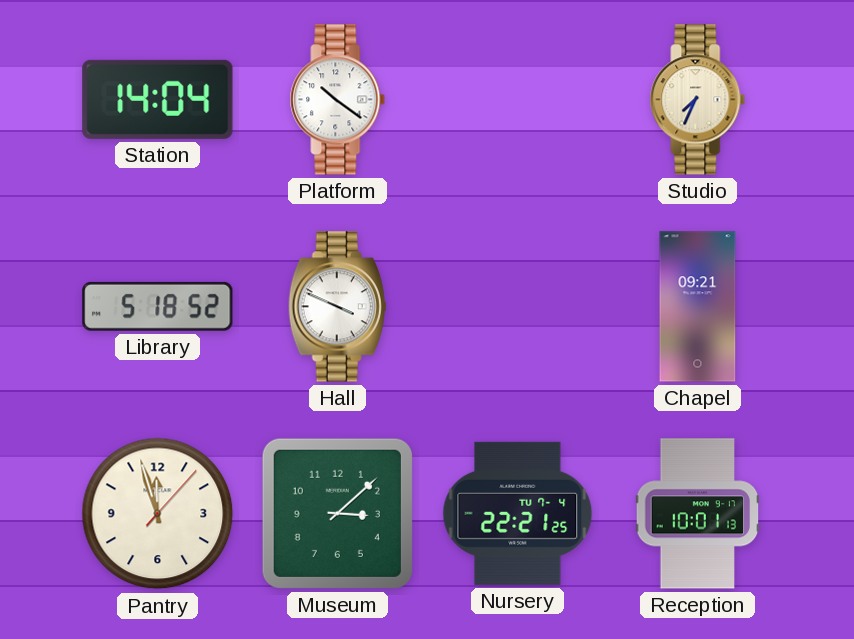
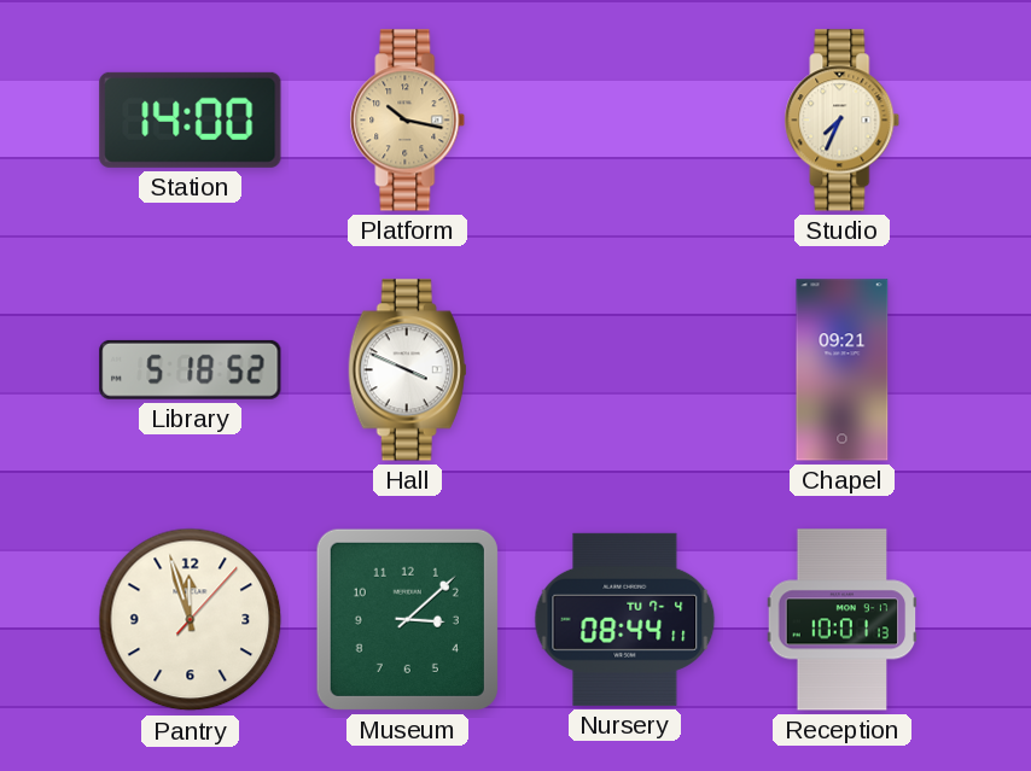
Station: 14:04 -> 14:00 (191, 119)
Platform: 10:21 -> 10:17 (408, 121)
Platform dial: white -> champagne (408, 121)
Nursery: 22:21 -> 08:44 (625, 619)
